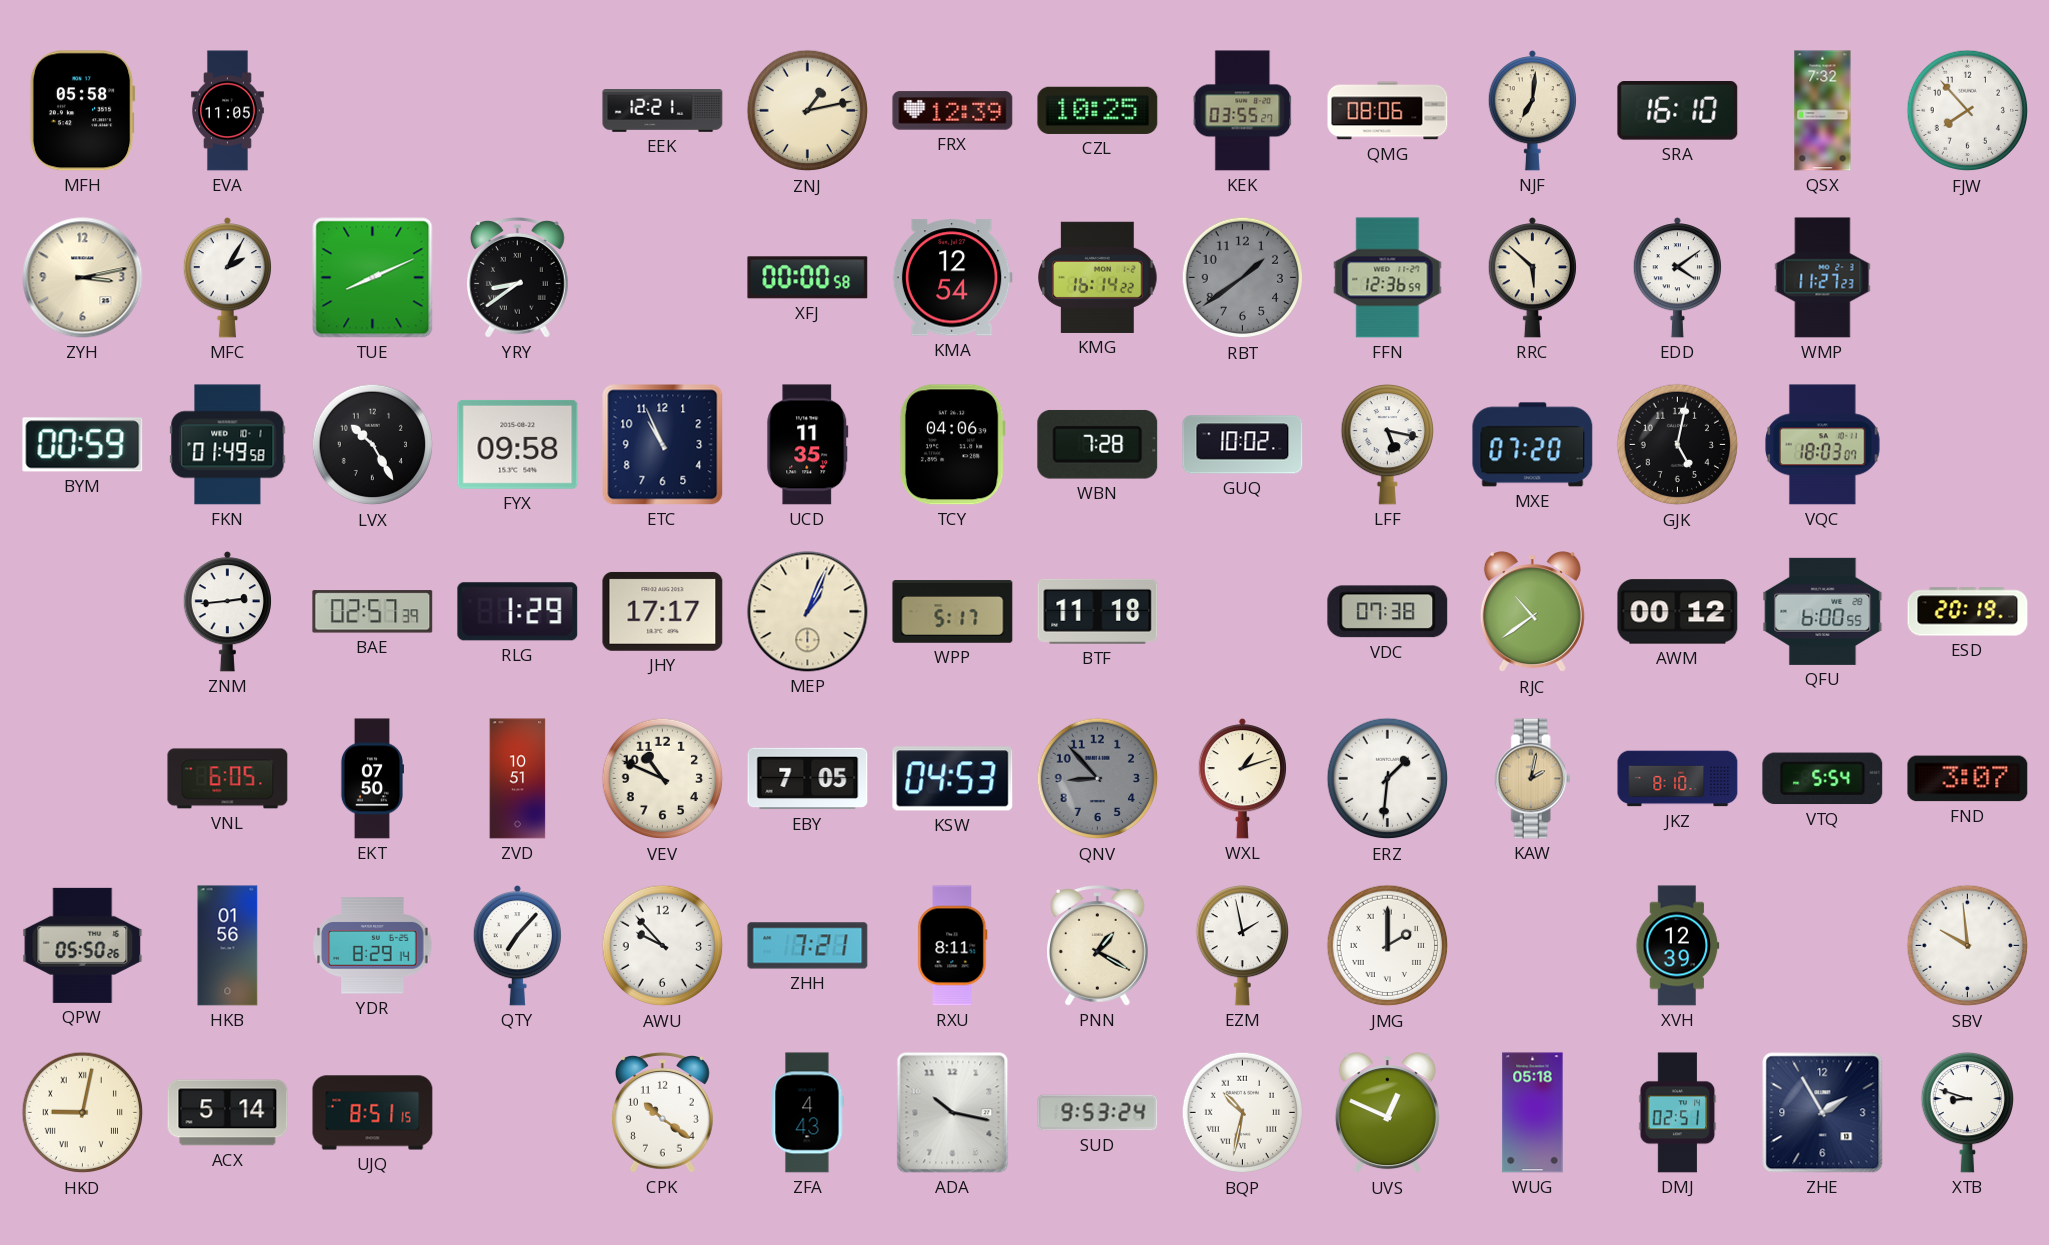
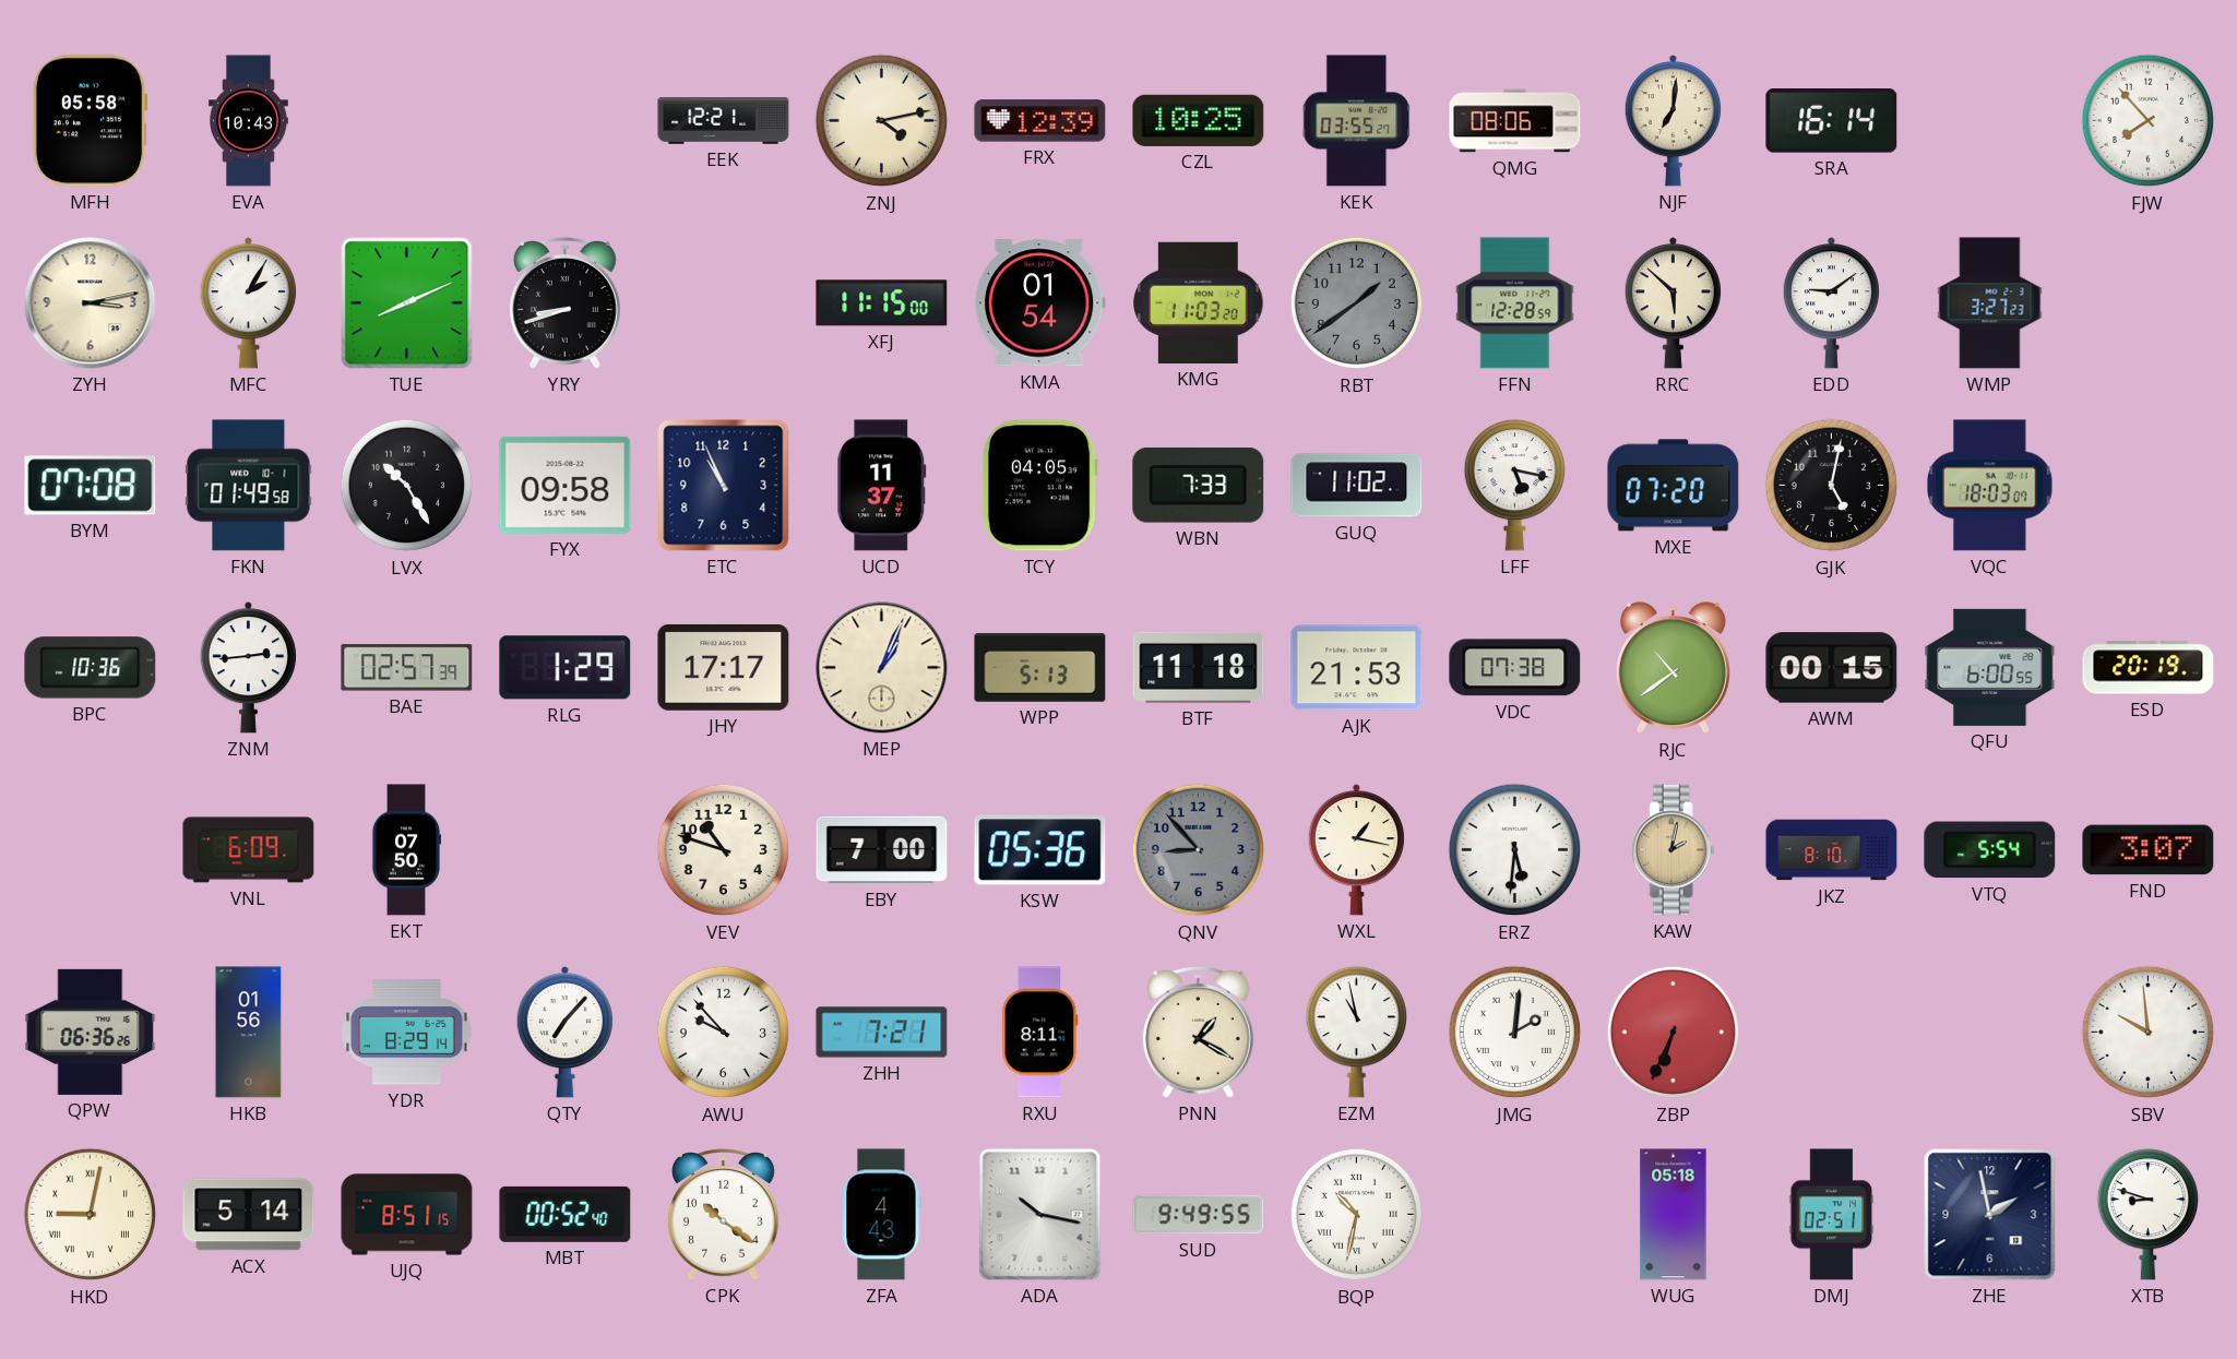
EVA: 11:05 -> 10:43 (249, 121)
ZNJ: 1:13 -> 4:13 (882, 121)
SRA: 16:10 -> 16:14 (1832, 121)
QSX: 7:32 -> none (1823, 111)
YRY: 8:39 -> 8:42 (564, 303)
XFJ: 00:00 -> 11:15 (882, 303)
KMA: 12:54 -> 01:54 (1039, 303)
KMG: 16:14 -> 11:03 (1199, 302)
FFN: 12:36 -> 12:28 (1515, 303)
EDD: 4:09 -> 9:09 (1831, 303)
WMP: 11:27 -> 3:27 (1990, 303)
BYM: 00:59 -> 07:08 (91, 486)
UCD: 11:35 -> 11:37 (882, 486)
TCY: 04:06 -> 04:05 (1039, 486)
WBN: 7:28 -> 7:33 (1199, 485)
GUQ: 10:02 -> 11:02 (1357, 486)
BPC: none -> 10:36 (91, 668)
WPP: 5:17 -> 5:13 (1040, 668)
AJK: none -> 21:53 (1357, 668)
AWM: 00:12 -> 00:15 (1832, 668)
VNL: 6:05 -> 6:09 (249, 850)
ZVD: 10:51 -> none (518, 779)
VEV: 10:49 -> 10:48 (724, 850)
EBY: 7:05 -> 7:00 (882, 850)
KSW: 04:53 -> 05:36 (1040, 850)
WXL: 1:12 -> 1:17 (1356, 850)
ERZ: 1:31 -> 5:31 (1515, 850)
QPW: 05:50 -> 06:36 (91, 1032)
EZM: 1:58 -> 10:58 (1356, 1033)
JMG: 2:00 -> 2:01 (1515, 1033)
ZBP: none -> 6:34 (1674, 1033)
XVH: 12:39 -> none (1678, 946)
MBT: none -> 00:52 (566, 1214)
SUD: 9:53 -> 9:49 (1199, 1215)
UVS: 12:49 -> none (1387, 1113)
ZHE: 1:55 -> 1:58 (1990, 1215)
